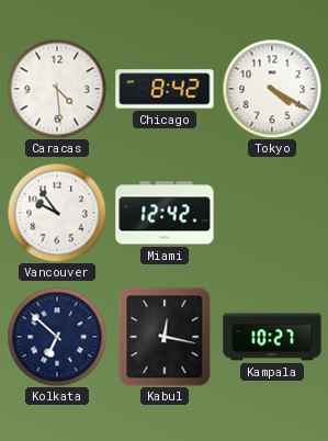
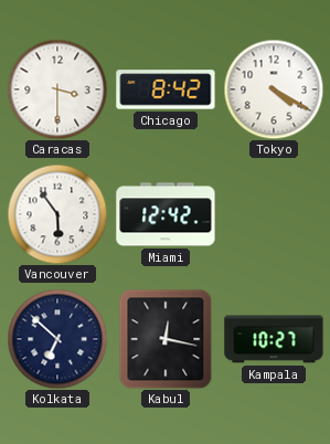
Caracas: 4:29 -> 3:30 (57, 89)
Vancouver: 9:54 -> 5:54 (57, 214)
